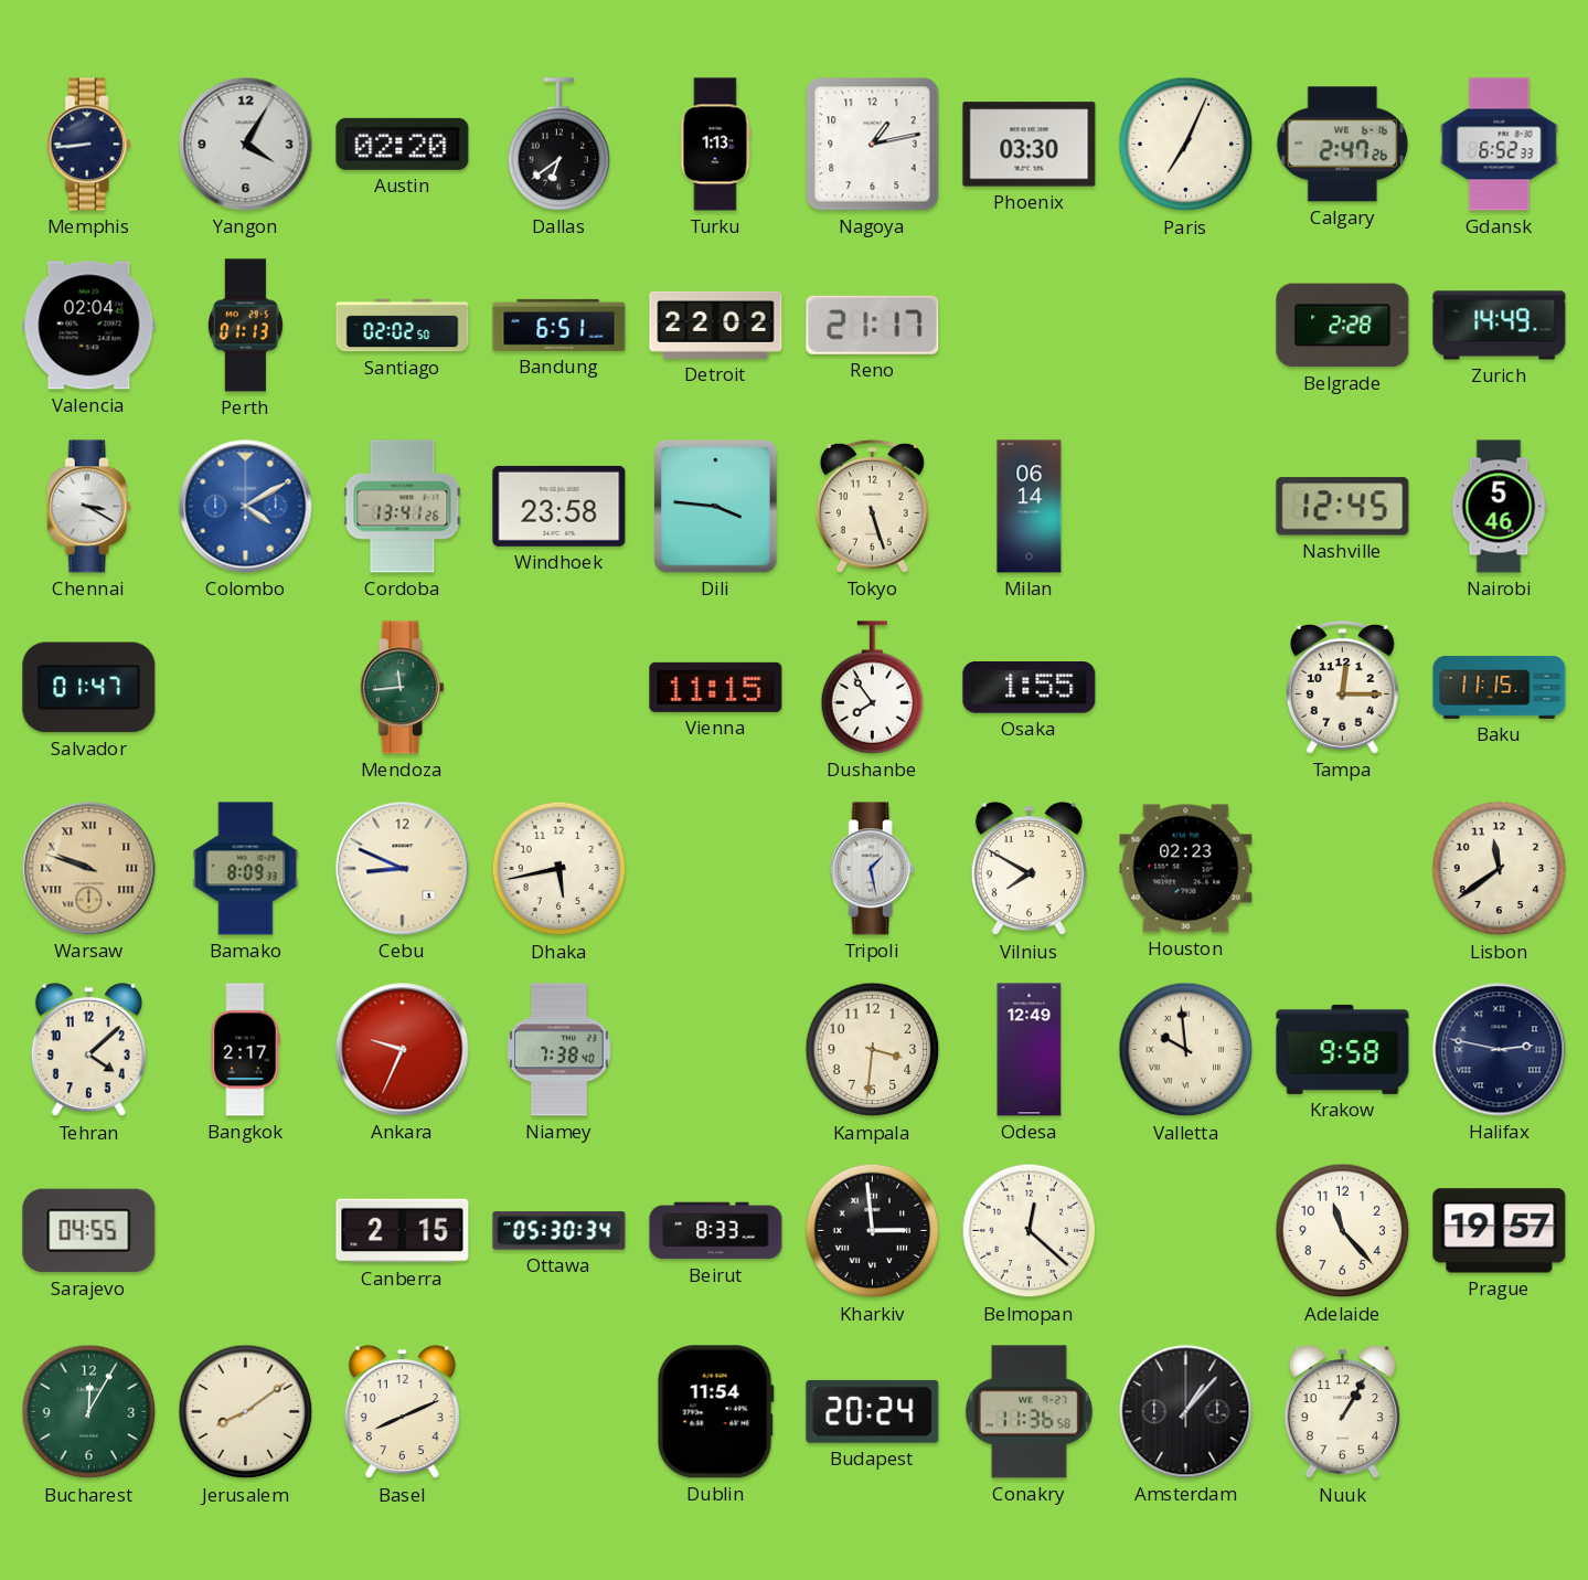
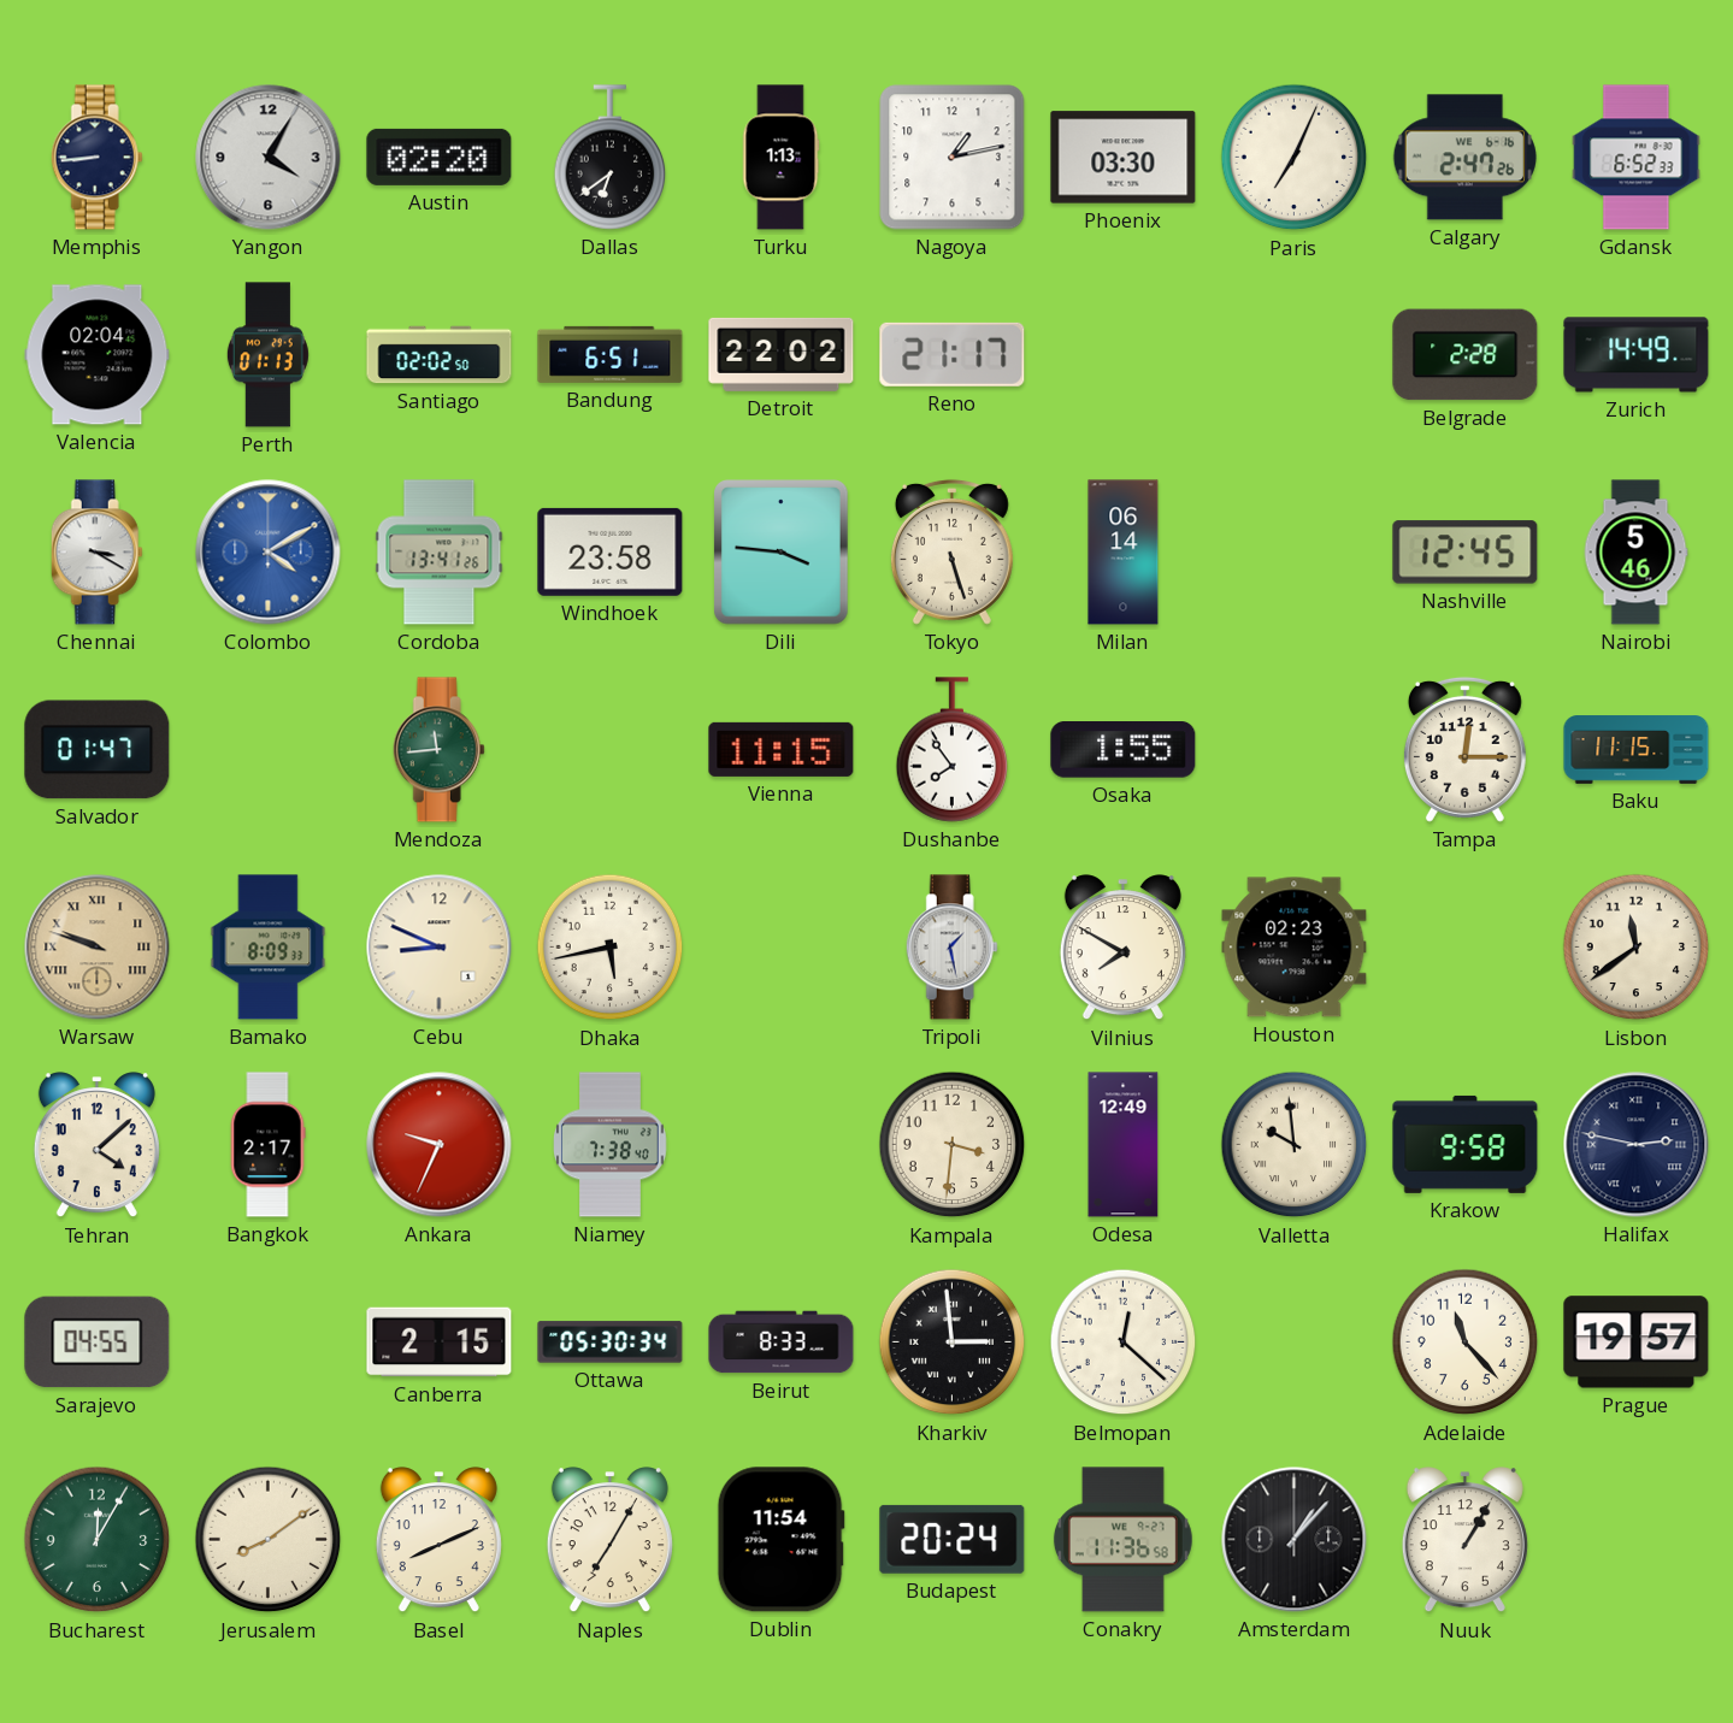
Naples: none -> 7:05 (609, 1540)
